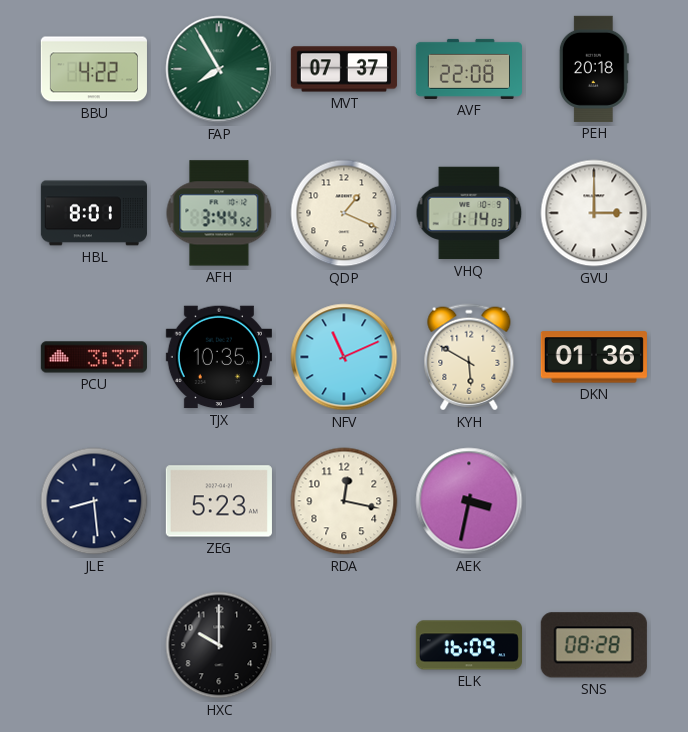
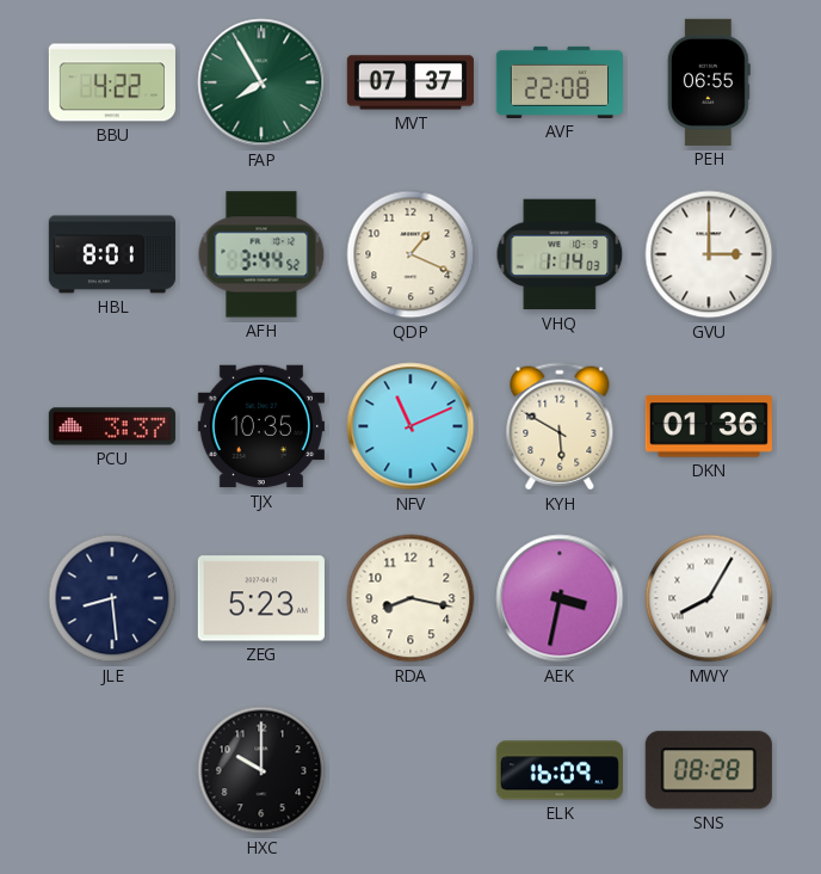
PEH: 20:18 -> 06:55 (709, 82)
RDA: 12:17 -> 8:17 (410, 598)
MWY: none -> 8:05 (709, 598)
